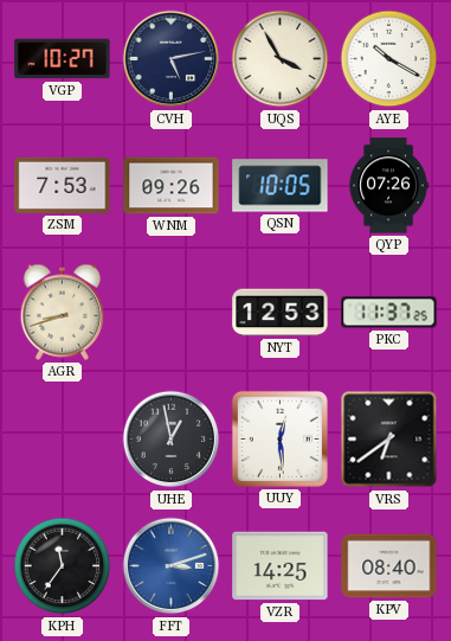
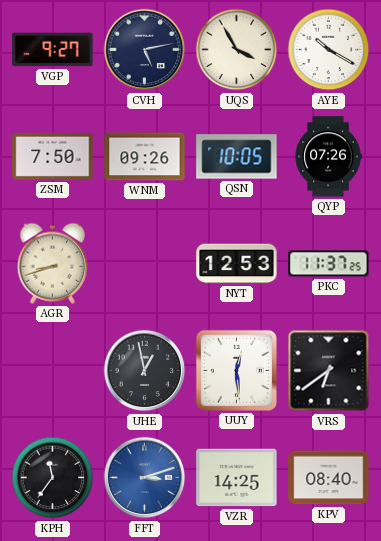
VGP: 10:27 -> 9:27 (53, 50)
ZSM: 7:53 -> 7:50 (53, 156)
